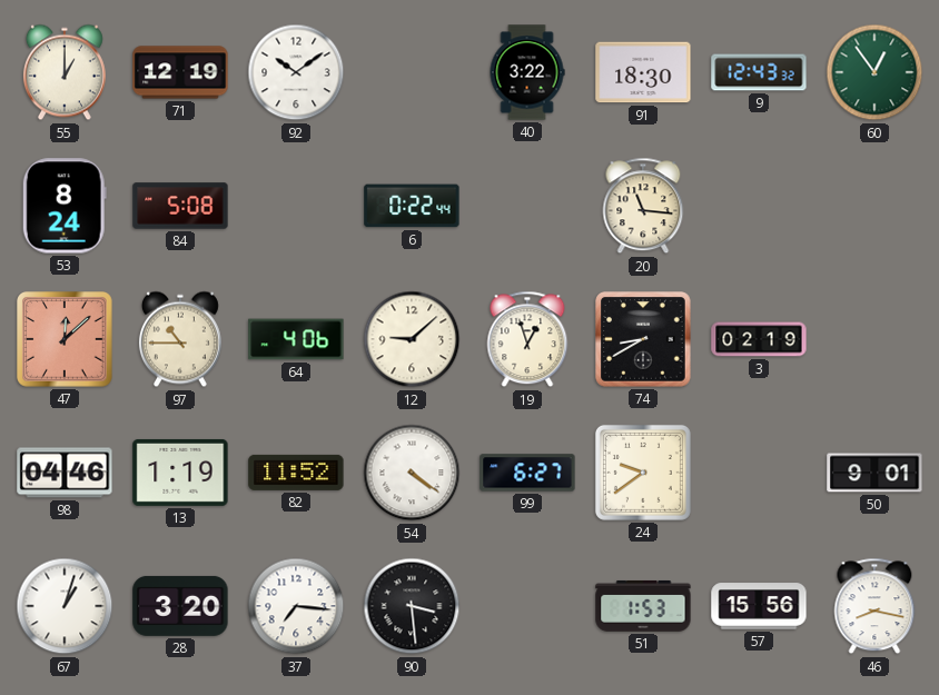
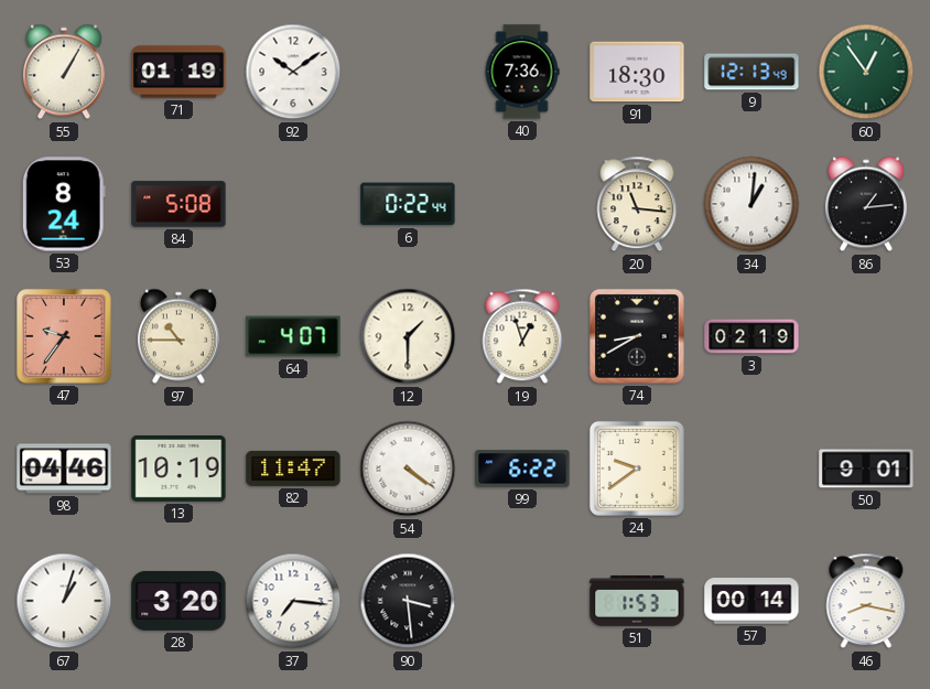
55: 1:00 -> 1:05 (64, 72)
71: 12:19 -> 01:19 (179, 72)
40: 3:22 -> 7:36 (522, 72)
9: 12:43 -> 12:13 (751, 72)
34: none -> 1:01 (751, 204)
86: none -> 1:14 (866, 204)
47: 12:08 -> 9:36 (65, 337)
64: 4:06 -> 4:07 (293, 336)
12: 9:08 -> 1:30 (408, 336)
13: 1:19 -> 10:19 (179, 469)
82: 11:52 -> 11:47 (293, 469)
99: 6:27 -> 6:22 (522, 469)
57: 15:56 -> 00:14 (751, 601)
